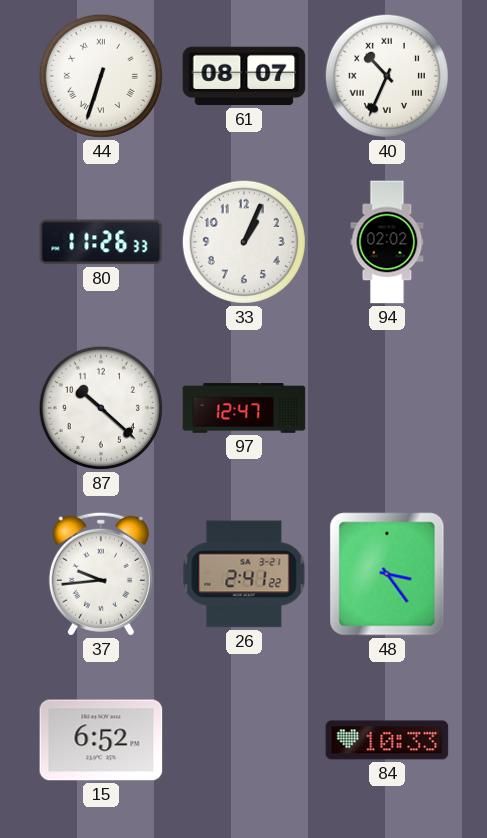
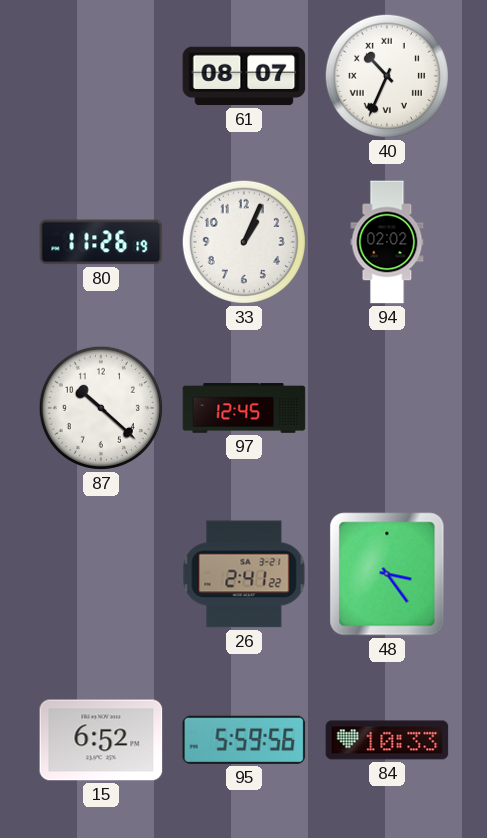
44: 6:33 -> none (101, 76)
80: 11:26:33 -> 11:26:19 (101, 242)
97: 12:47 -> 12:45 (244, 408)
37: 9:44 -> none (101, 574)
95: none -> 5:59 (244, 740)
